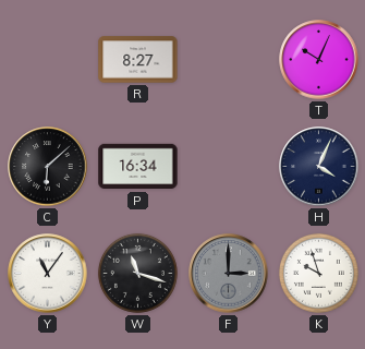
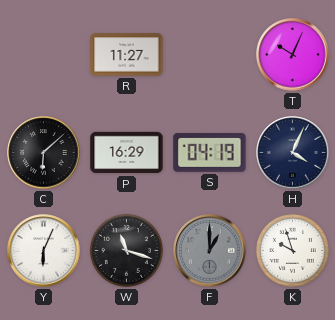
R: 8:27 -> 11:27 (127, 55)
P: 16:34 -> 16:29 (127, 153)
S: none -> 04:19 (210, 153)
Y: 11:06 -> 6:04 (44, 251)
F: 3:00 -> 1:00 (210, 251)
